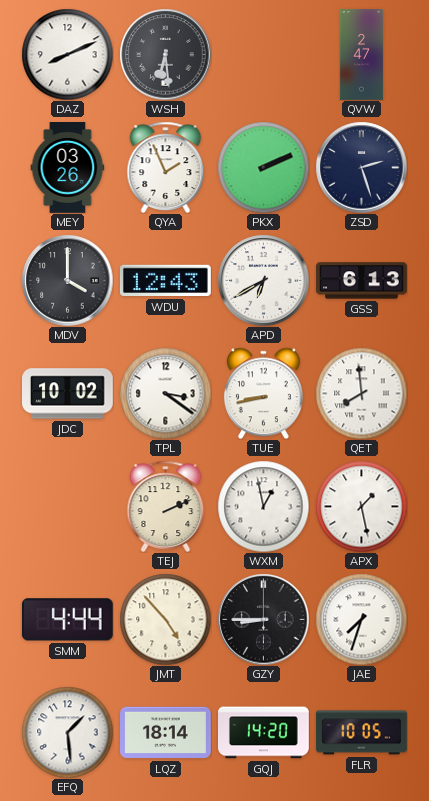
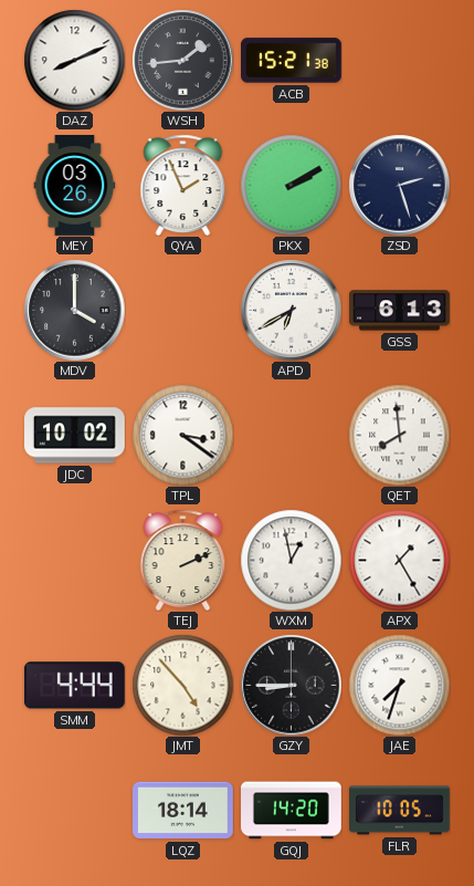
WSH: 6:29 -> 1:44 (182, 60)
ACB: none -> 15:21 (292, 61)
QVW: 2:47 -> none (361, 55)
PKX: 2:11 -> 2:10 (291, 185)
WDU: 12:43 -> none (165, 281)
TUE: 8:43 -> none (263, 393)
APX: 1:28 -> 1:25 (399, 560)
EFQ: 1:29 -> none (67, 732)
